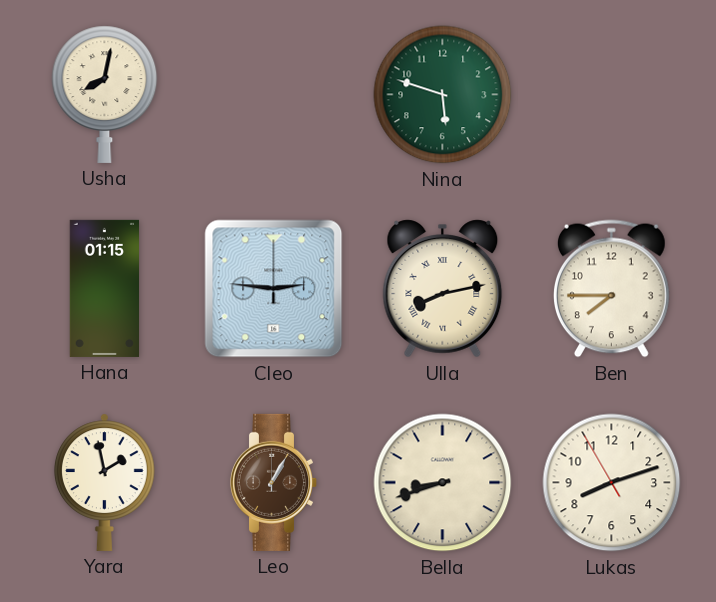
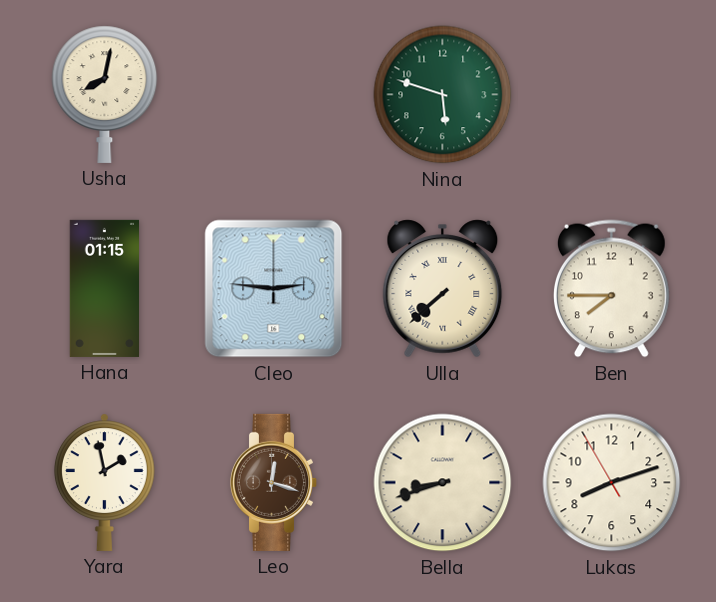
Ulla: 8:13 -> 7:38 (443, 289)
Leo: 1:05 -> 12:18 (274, 482)
